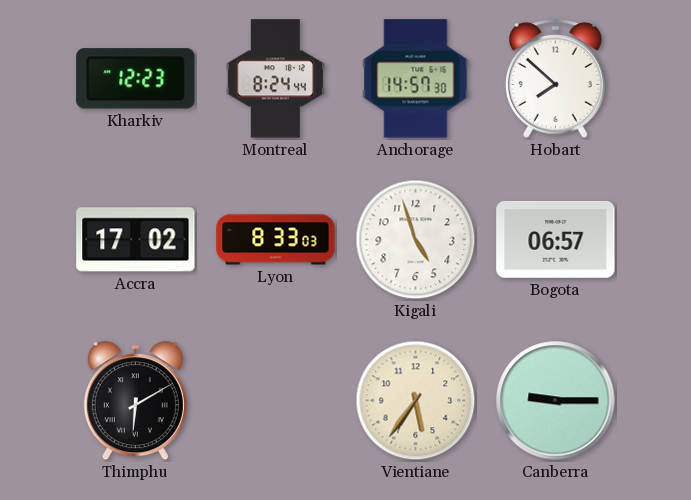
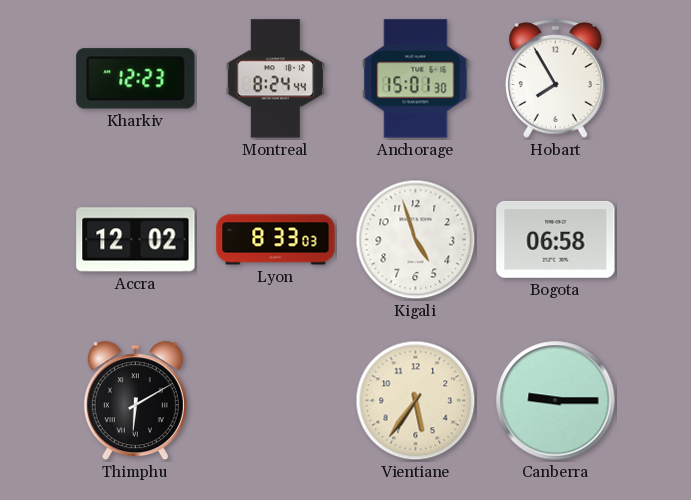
Anchorage: 14:57 -> 15:01 (416, 79)
Hobart: 7:52 -> 7:55 (555, 79)
Accra: 17:02 -> 12:02 (136, 240)
Bogota: 06:57 -> 06:58 (556, 239)
